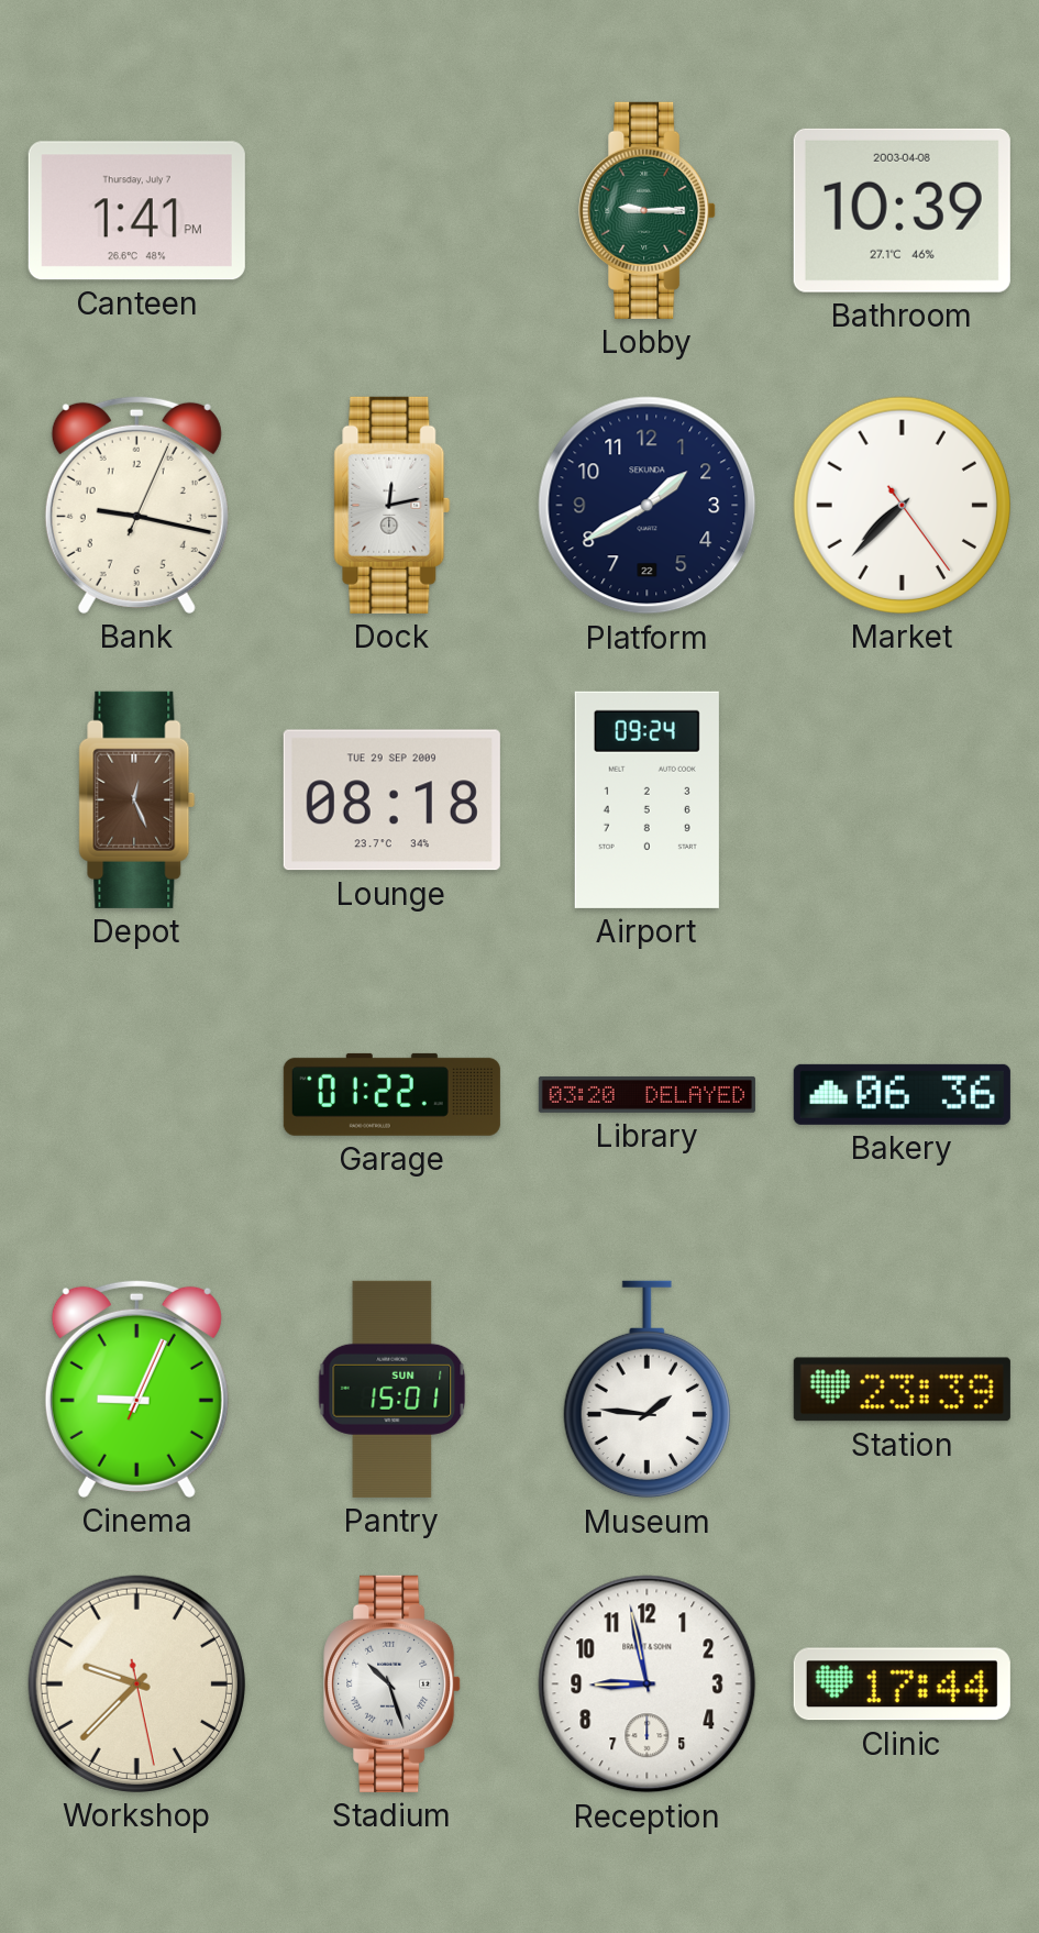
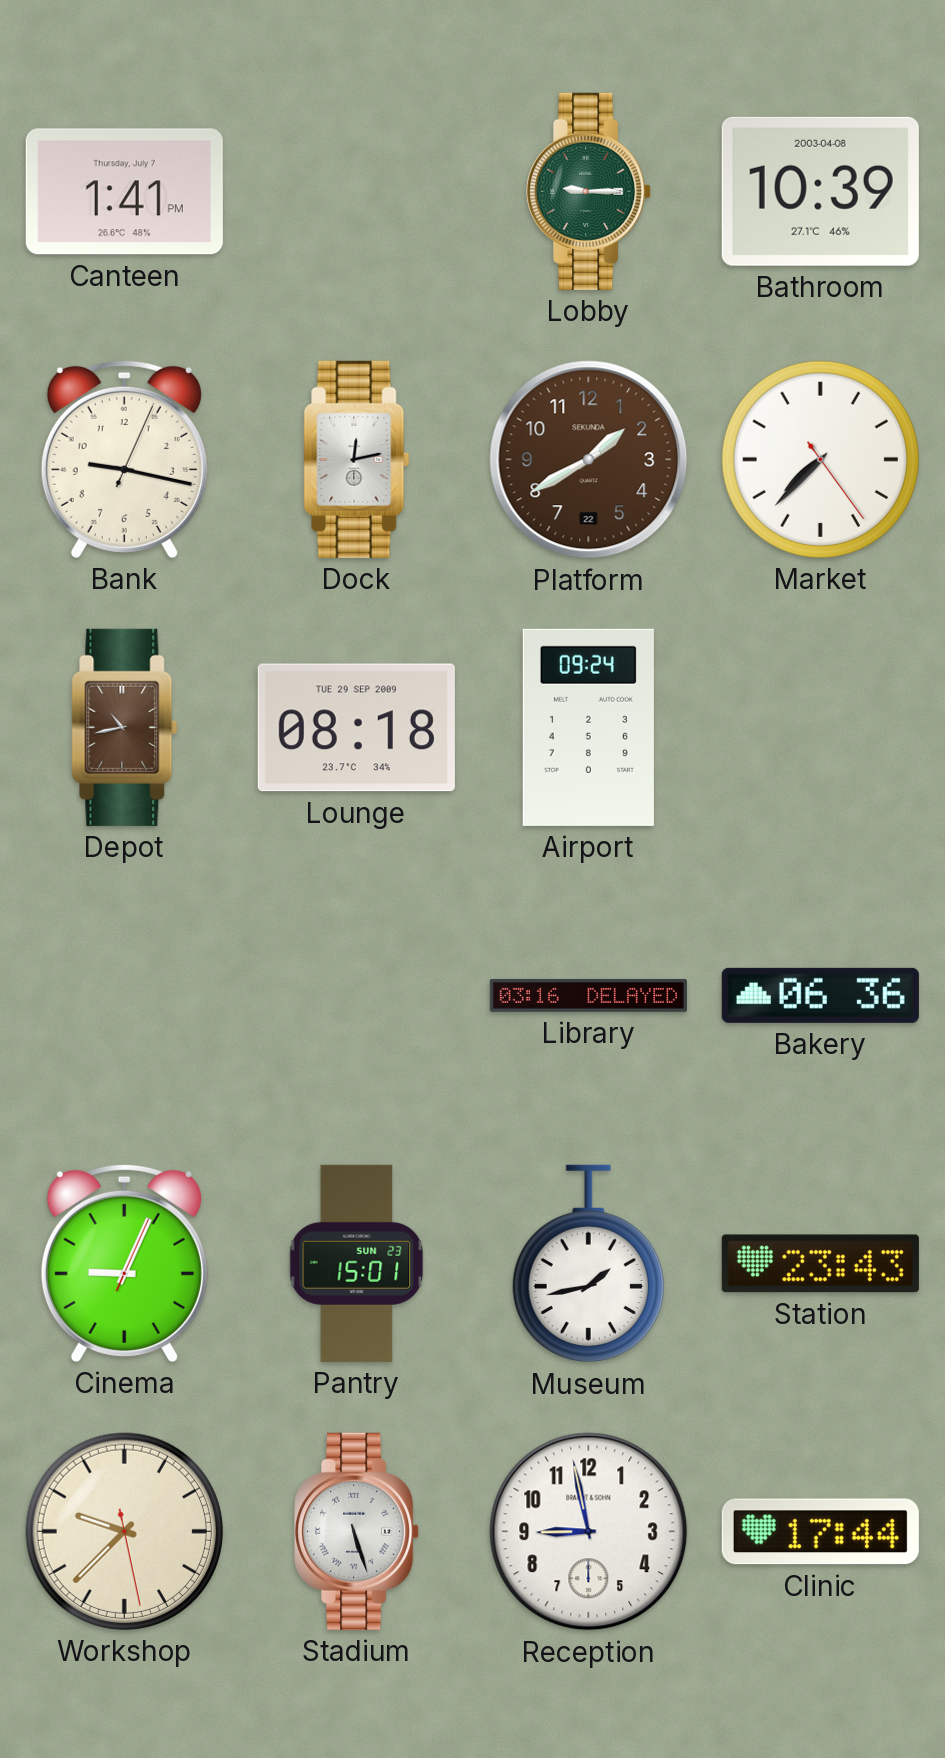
Platform dial: navy -> brown (589, 460)
Depot: 12:26 -> 10:43 (125, 727)
Garage: 01:22 -> none (391, 1094)
Library: 03:20 -> 03:16 (588, 995)
Pantry date: SUN 1 -> SUN 23 (357, 1263)
Museum: 1:46 -> 1:43 (588, 1264)
Station: 23:39 -> 23:43 (820, 1264)
Stadium: 10:27 -> 5:27 (357, 1531)
